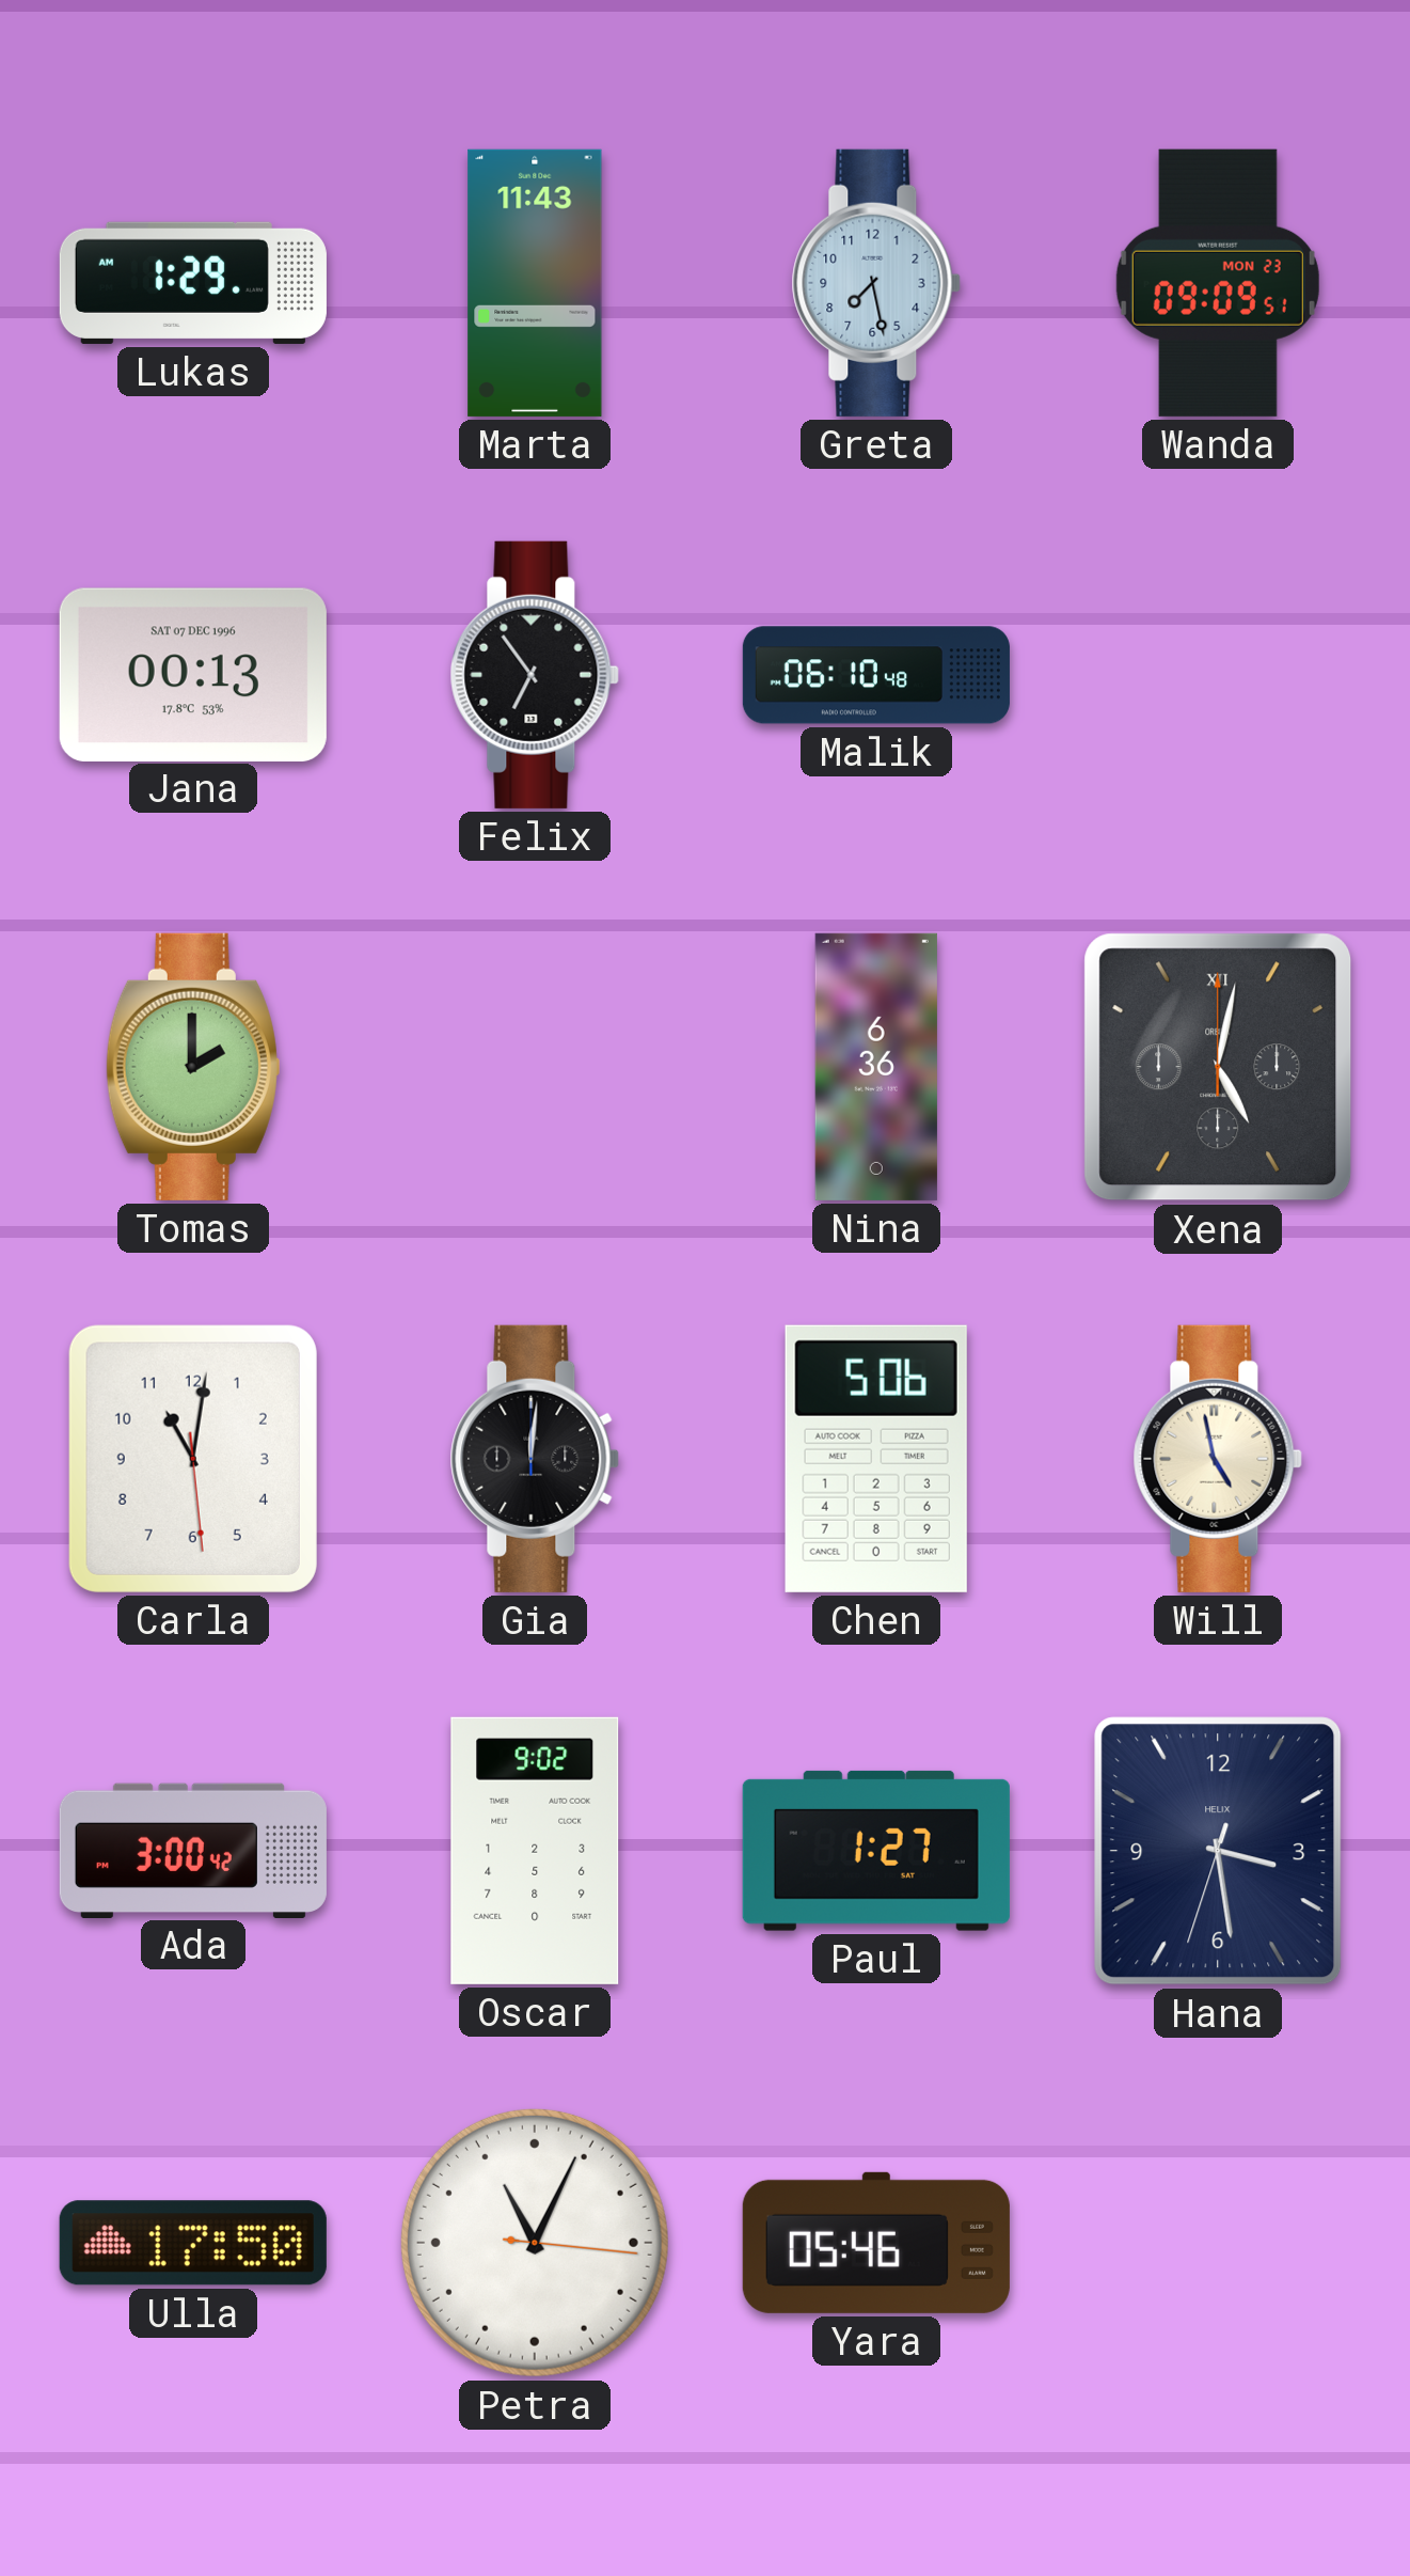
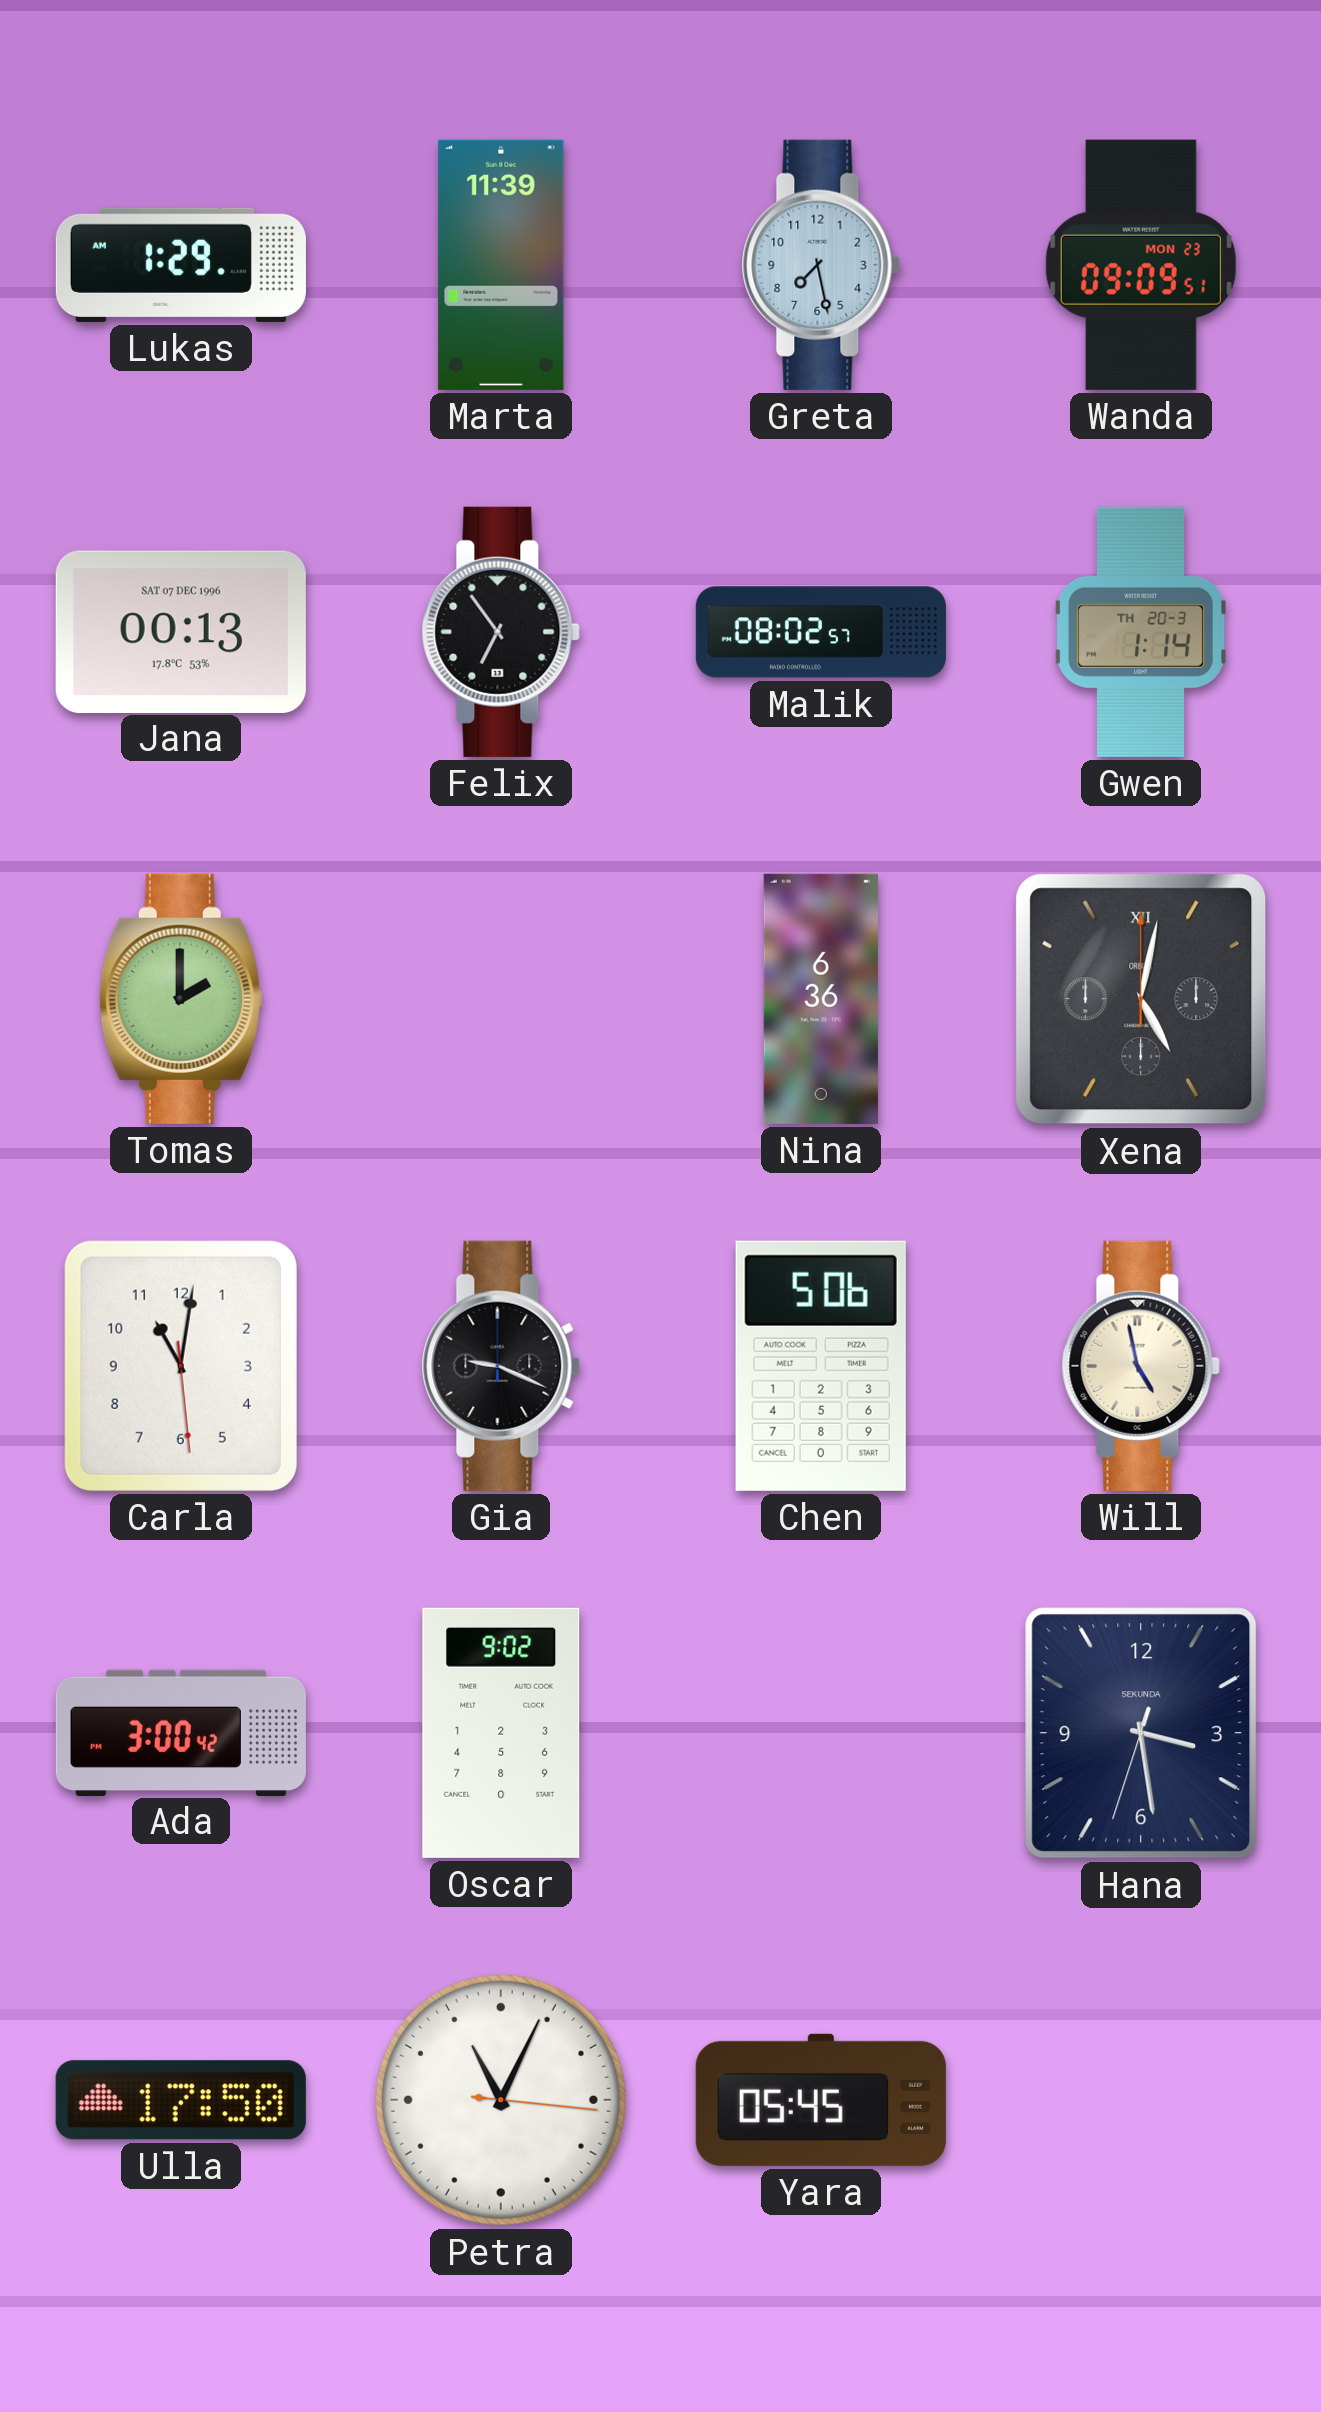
Marta: 11:43 -> 11:39 (501, 265)
Malik: 06:10 -> 08:02 (821, 632)
Gwen: none -> 1:14 (1141, 632)
Gia: 12:01 -> 9:19 (501, 1366)
Paul: 1:27 -> none (876, 1851)
Hana brand: HELIX -> SEKUNDA (1141, 1733)
Yara: 05:46 -> 05:45 (821, 2100)
